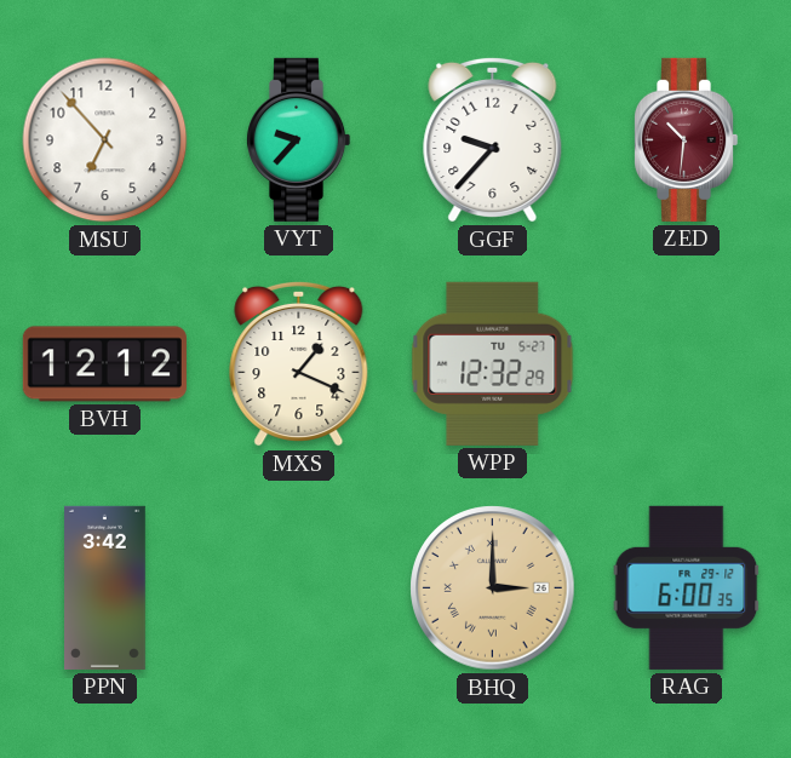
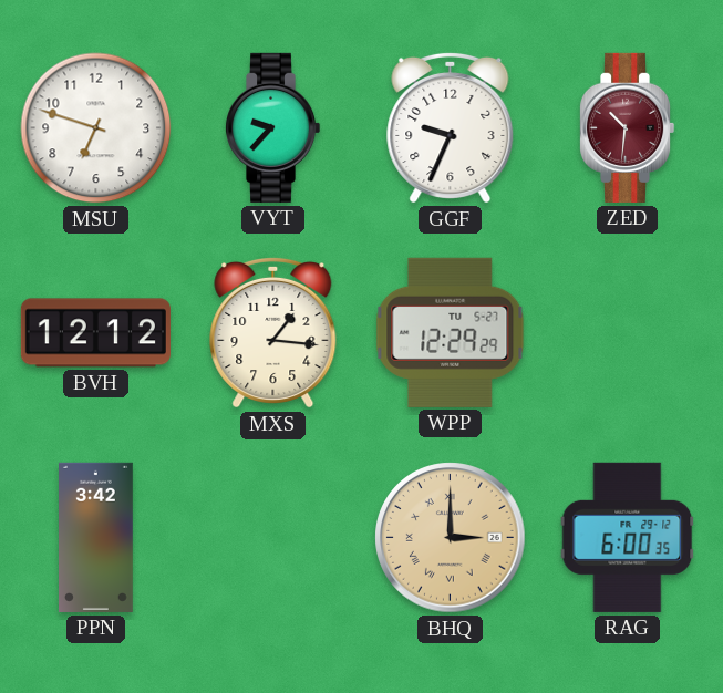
MSU: 6:53 -> 6:48 (96, 128)
GGF: 9:37 -> 9:34 (451, 127)
MXS: 1:19 -> 1:16 (273, 332)
WPP: 12:32 -> 12:29 (451, 332)
